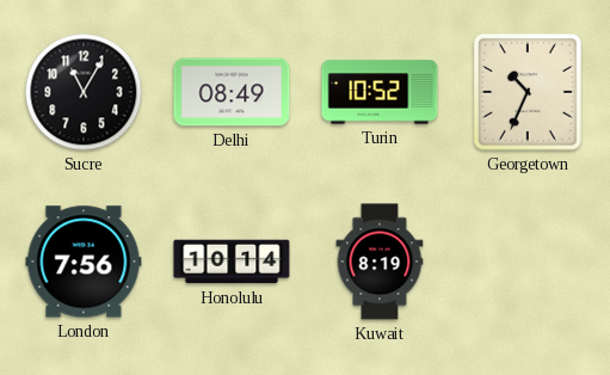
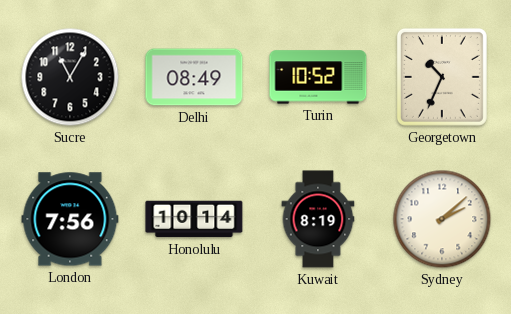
Sydney: none -> 2:08 (442, 219)
